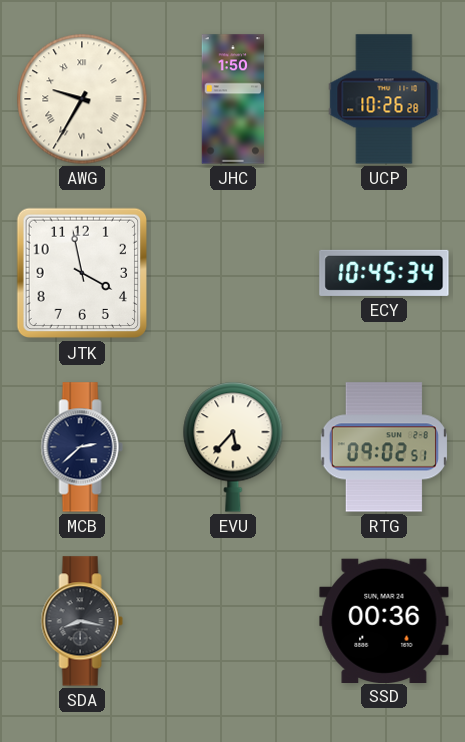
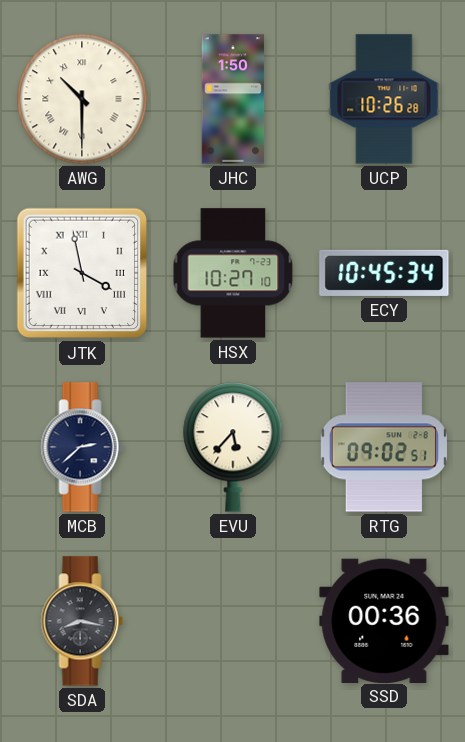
AWG: 9:35 -> 10:30 (82, 99)
JTK numerals: Arabic -> Roman (82, 273)
HSX: none -> 10:27 (233, 273)
